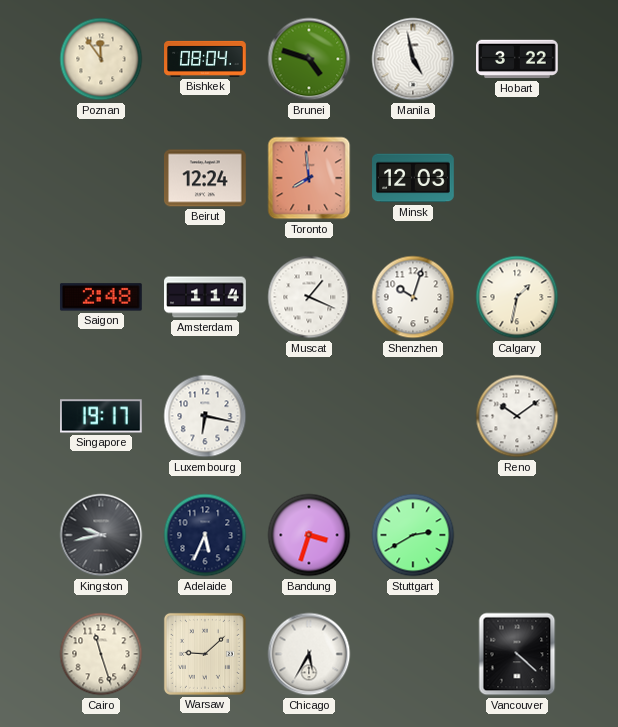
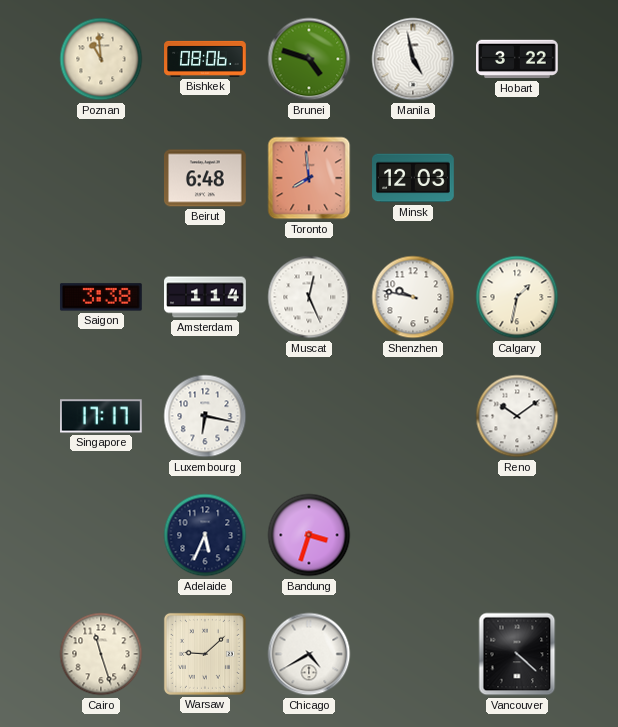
Poznan: 11:54 -> 10:59 (101, 59)
Bishkek: 08:04 -> 08:06 (205, 59)
Beirut: 12:24 -> 6:48 (206, 178)
Saigon: 2:48 -> 3:38 (101, 297)
Muscat: 1:19 -> 12:26 (309, 297)
Shenzhen: 10:03 -> 9:47 (413, 297)
Singapore: 19:17 -> 17:17 (102, 416)
Kingston: 9:43 -> none (101, 535)
Stuttgart: 2:40 -> none (413, 535)
Chicago: 5:35 -> 4:40 (309, 654)
